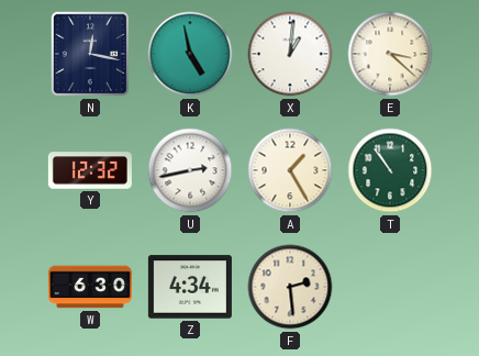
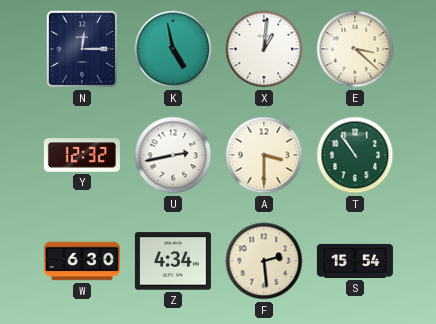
N: 12:17 -> 12:15 (82, 49)
A: 1:25 -> 3:30 (264, 155)
S: none -> 15:54 (355, 261)
